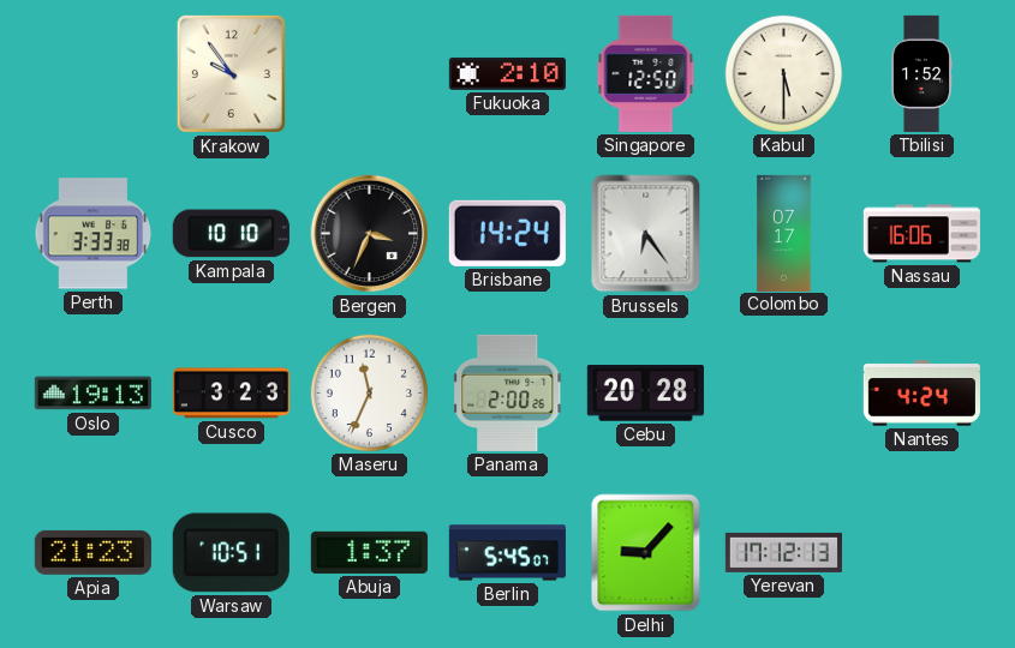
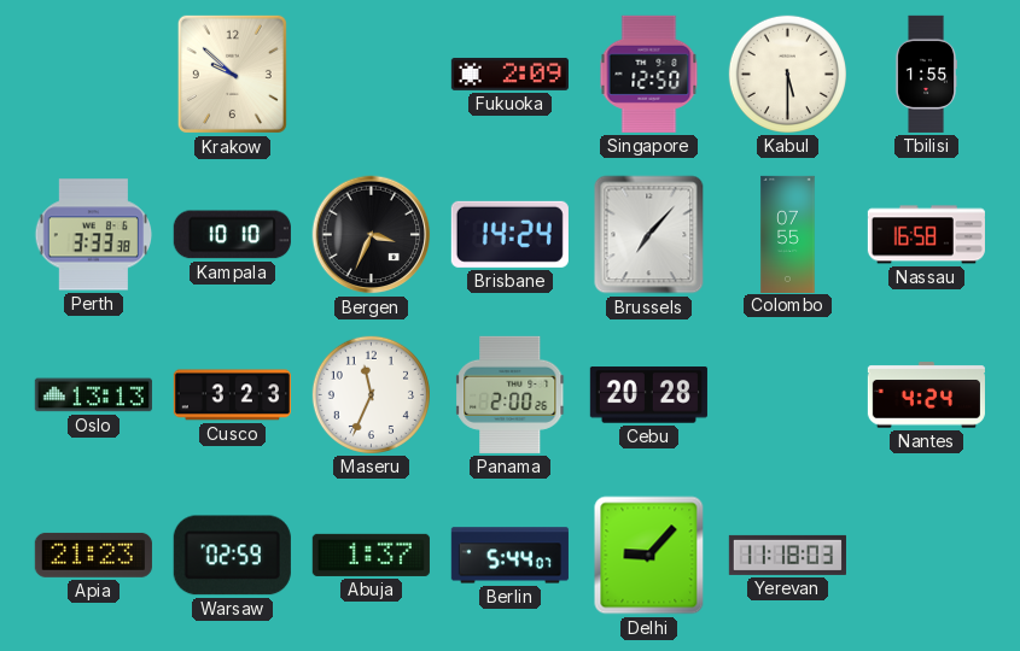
Krakow: 9:54 -> 9:52 (232, 74)
Fukuoka: 2:10 -> 2:09 (509, 75)
Tbilisi: 1:52 -> 1:55 (925, 74)
Brussels: 6:24 -> 7:07 (649, 235)
Colombo: 07:17 -> 07:55 (788, 234)
Nassau: 16:06 -> 16:58 (926, 235)
Oslo: 19:13 -> 13:13 (93, 395)
Warsaw: 10:51 -> 02:59 (232, 556)
Berlin: 5:45 -> 5:44 (509, 556)
Yerevan: 17:12 -> 11:18 (787, 555)
